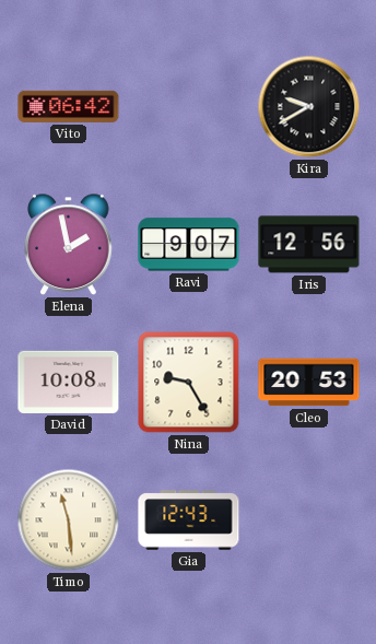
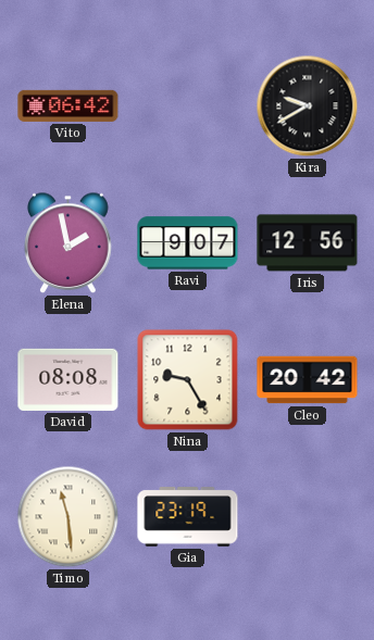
David: 10:08 -> 08:08 (68, 379)
Cleo: 20:53 -> 20:42 (308, 380)
Gia: 12:43 -> 23:19 (188, 517)
